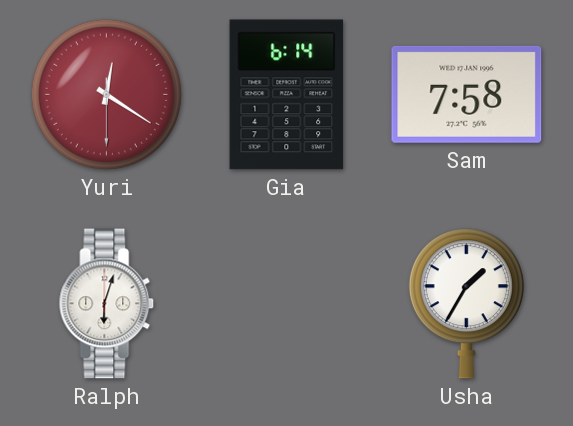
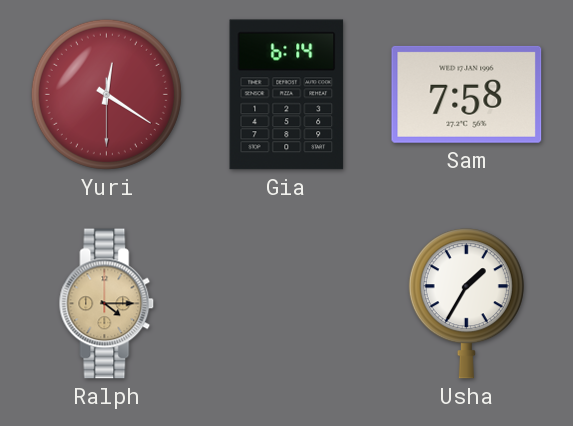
Ralph: 6:03 -> 4:15 (107, 304)
Ralph dial: white -> champagne (107, 304)
